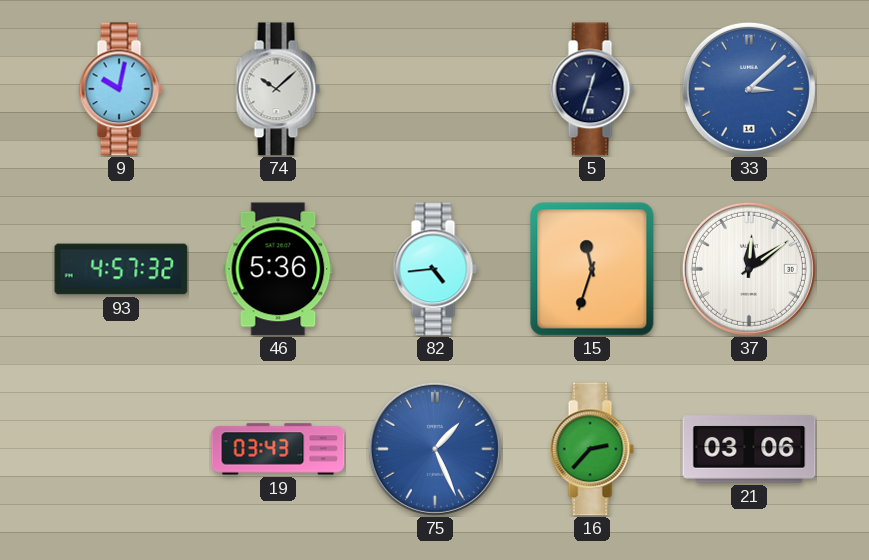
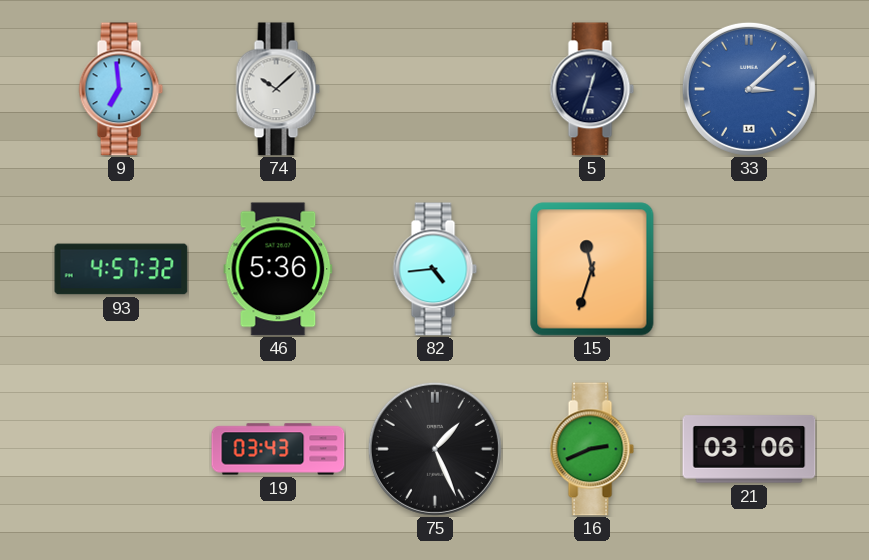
9: 10:02 -> 6:59 (121, 89)
37: 12:09 -> none (749, 269)
75 dial: blue -> black (435, 449)
16: 2:37 -> 2:41 (592, 449)
